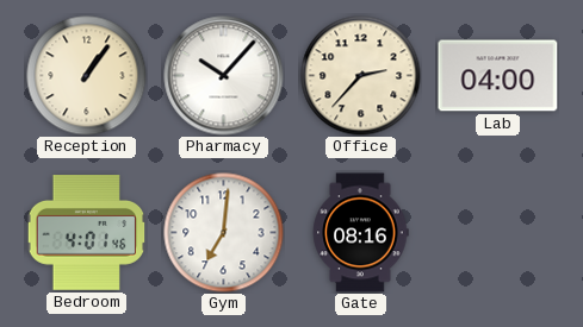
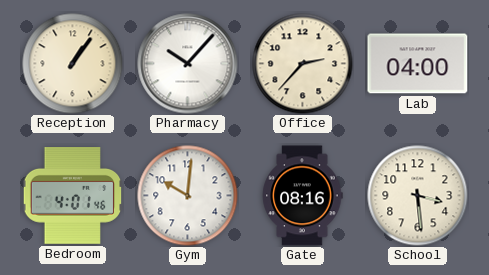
Gym: 7:01 -> 10:01 (188, 196)
School: none -> 3:29 (418, 196)
